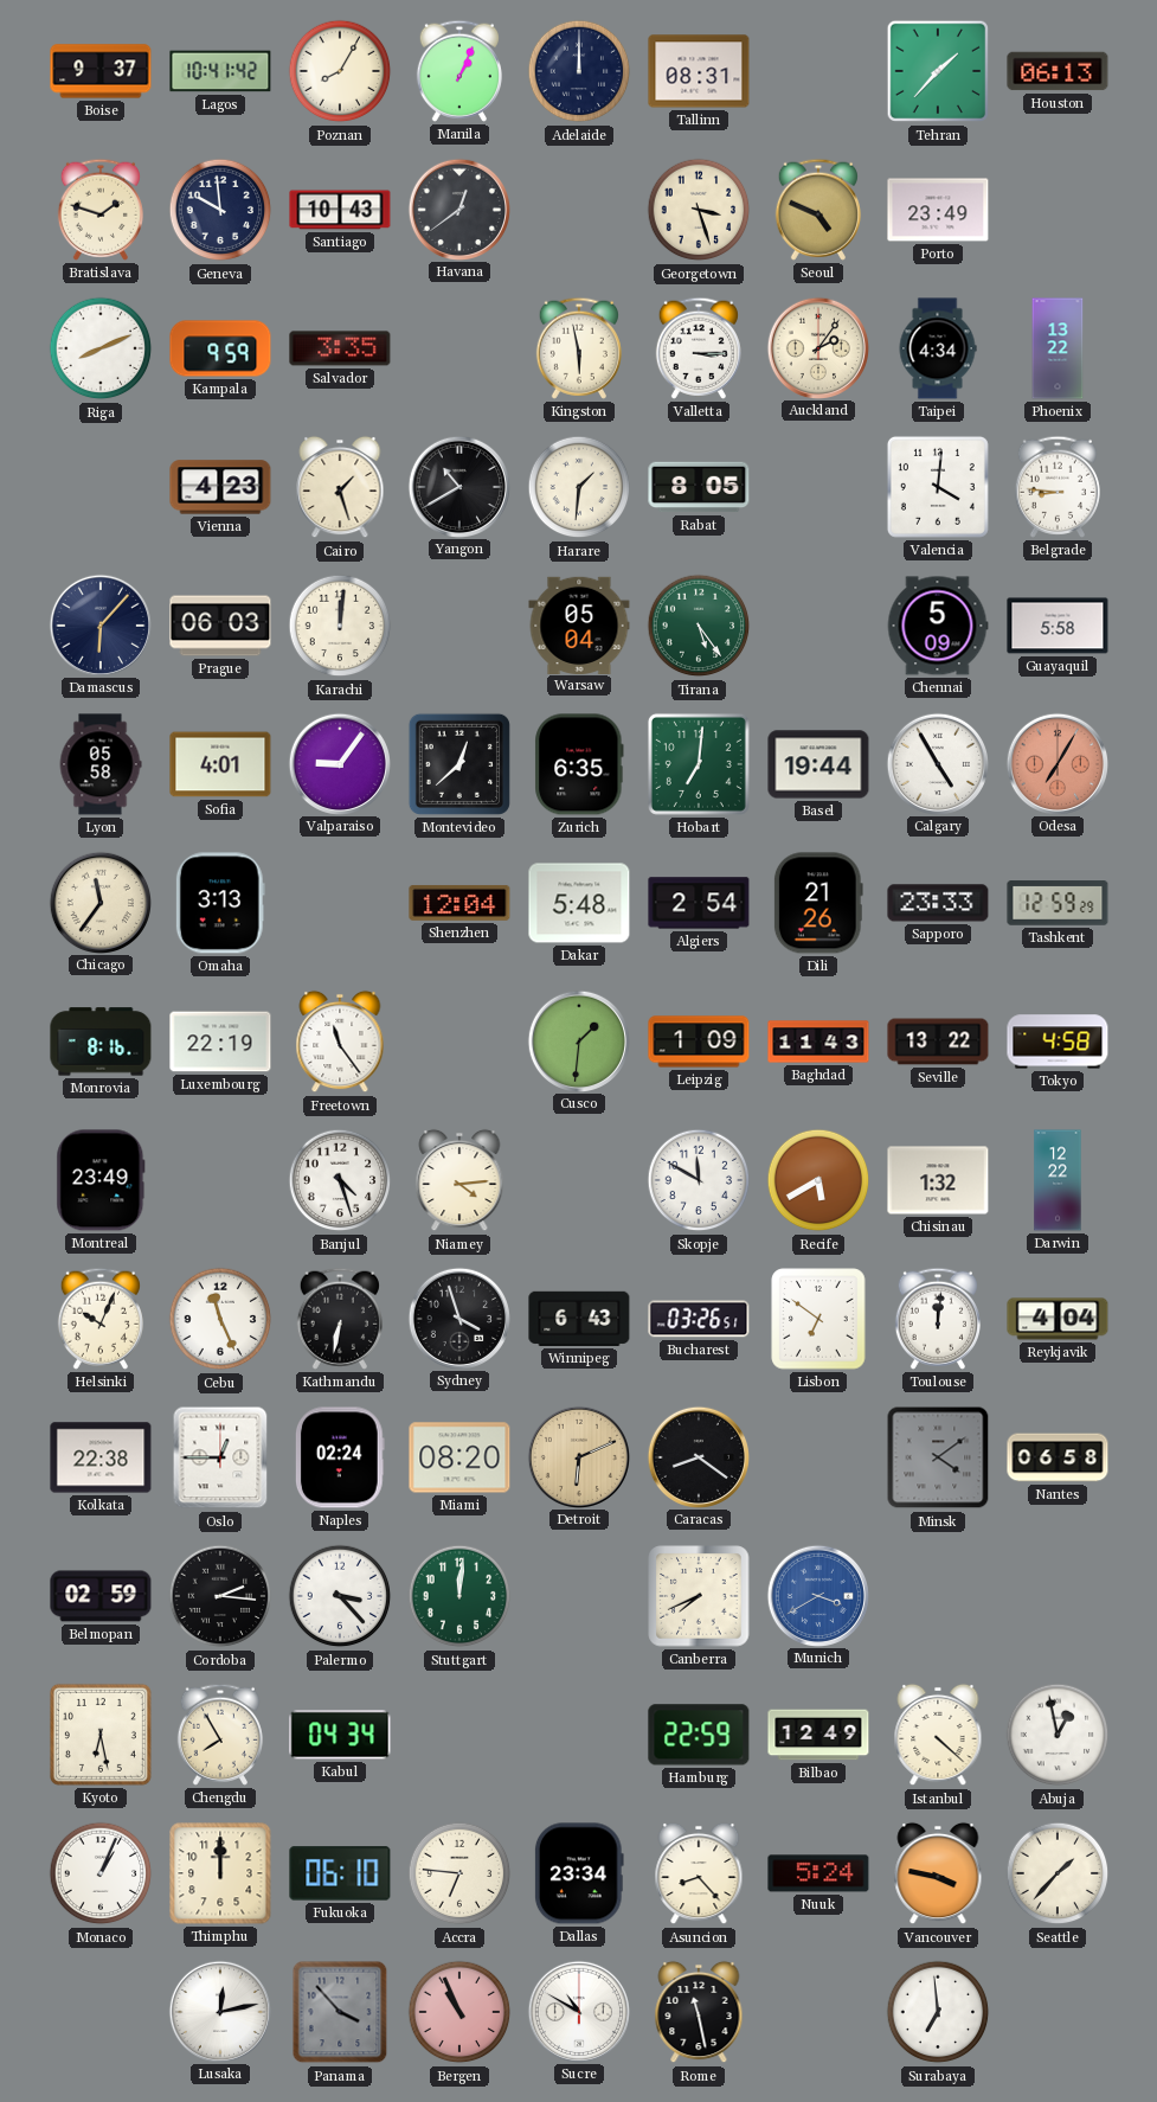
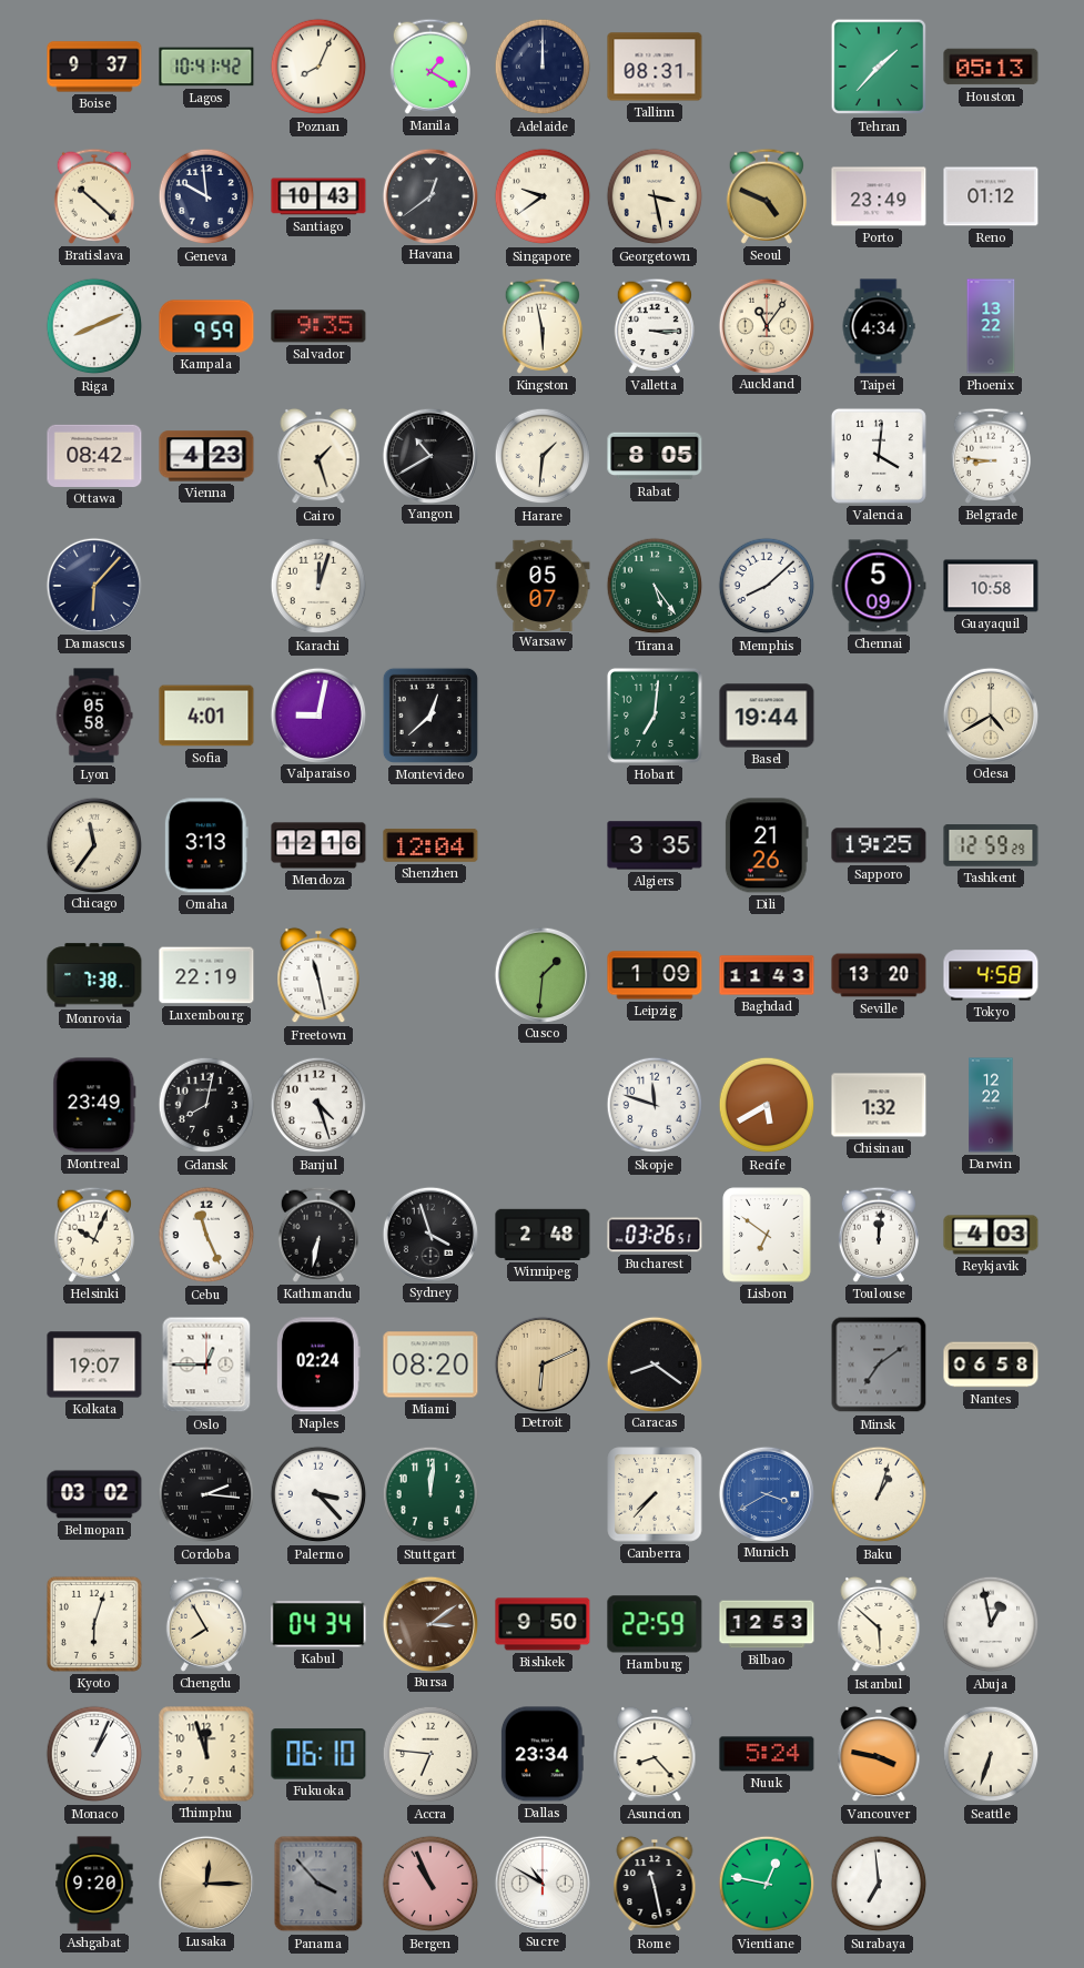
Poznan: 8:05 -> 8:04 (318, 67)
Manila: 1:04 -> 1:20 (430, 67)
Houston: 06:13 -> 05:13 (991, 67)
Bratislava: 1:48 -> 10:22 (94, 196)
Singapore: none -> 9:39 (543, 196)
Georgetown: 3:27 -> 3:28 (655, 196)
Reno: none -> 01:12 (991, 196)
Salvador: 3:35 -> 9:35 (318, 326)
Auckland: 2:06 -> 11:06 (766, 325)
Ottawa: none -> 08:42 (94, 456)
Prague: 06:03 -> none (220, 626)
Karachi: 12:01 -> 12:03 (318, 586)
Warsaw: 05:04 -> 05:07 (543, 585)
Memphis: none -> 8:08 (767, 586)
Guayaquil: 5:58 -> 10:58 (991, 586)
Valparaiso: 9:06 -> 9:02 (317, 714)
Zurich: 6:35 -> none (579, 764)
Calgary: 4:55 -> none (937, 763)
Odesa: 7:05 -> 4:40 (990, 714)
Odesa dial: salmon -> cream (990, 714)
Mendoza: none -> 12:16 (318, 845)
Dakar: 5:48 -> none (579, 903)
Algiers: 2:54 -> 3:35 (655, 845)
Sapporo: 23:33 -> 19:25 (879, 845)
Monrovia: 8:16 -> 7:38 (94, 975)
Freetown: 11:24 -> 11:28 (318, 975)
Seville: 13:22 -> 13:20 (879, 975)
Gdansk: none -> 8:02 (206, 1105)
Niamey: 4:14 -> none (459, 1180)
Skopje: 11:50 -> 11:48 (655, 1105)
Winnipeg: 6:43 -> 2:48 (543, 1235)
Reykjavik: 4:04 -> 4:03 (991, 1235)
Kolkata: 22:38 -> 19:07 (94, 1365)
Minsk: 4:09 -> 7:09 (879, 1365)
Belmopan: 02:59 -> 03:02 (94, 1494)
Canberra: 7:41 -> 7:37 (655, 1494)
Baku: none -> 1:03 (879, 1494)
Kyoto: 6:28 -> 6:03 (94, 1624)
Bursa: none -> 3:09 (429, 1623)
Bishkek: none -> 9:50 (543, 1624)
Bilbao: 12:49 -> 12:53 (767, 1624)
Istanbul: 4:22 -> 5:52 (879, 1624)
Thimphu: 12:00 -> 11:57 (206, 1754)
Seattle: 1:37 -> 6:33 (991, 1754)
Ashgabat: none -> 9:20 (94, 1884)
Lusaka: 12:13 -> 12:15 (205, 1883)
Lusaka dial: white -> champagne (205, 1883)
Vientiane: none -> 12:47 (767, 1884)
